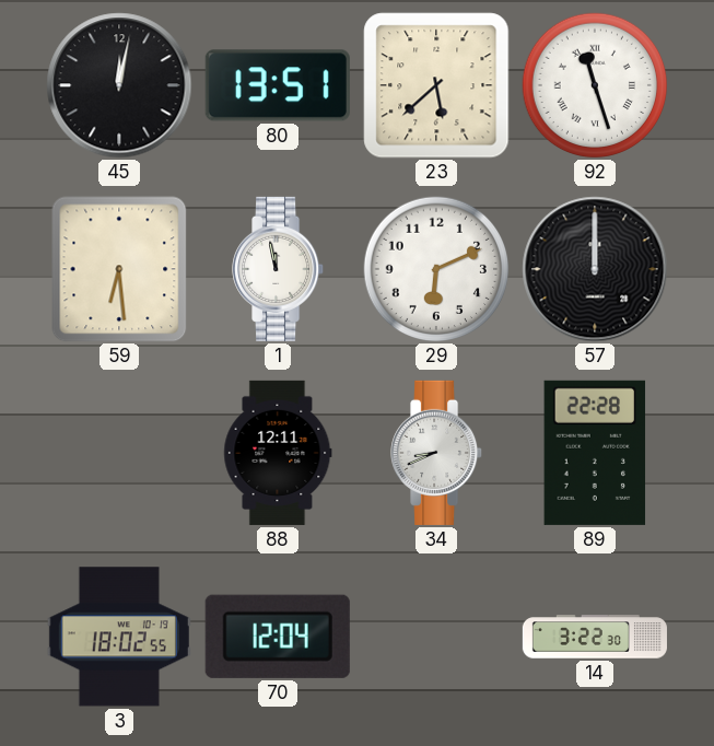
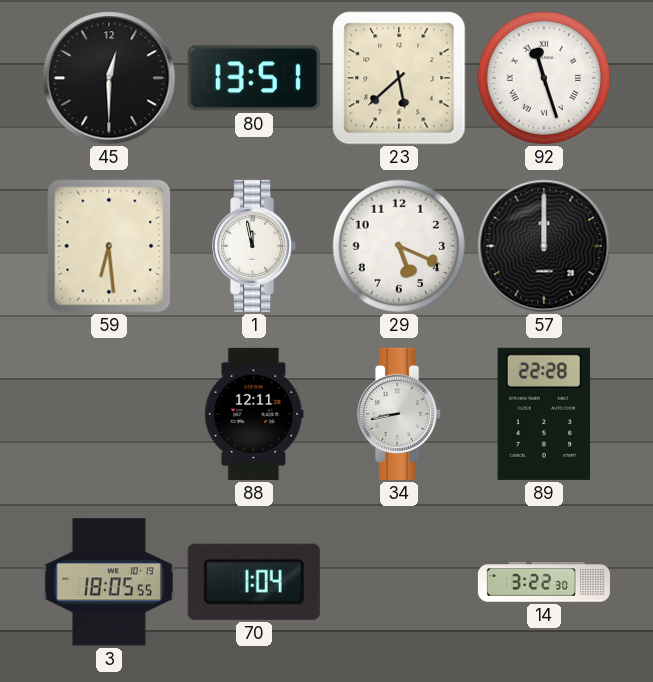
45: 12:02 -> 12:30 (109, 78)
29: 6:11 -> 5:19 (399, 246)
34: 8:41 -> 8:43 (400, 414)
3: 18:02 -> 18:05 (109, 582)
70: 12:04 -> 1:04 (254, 582)
